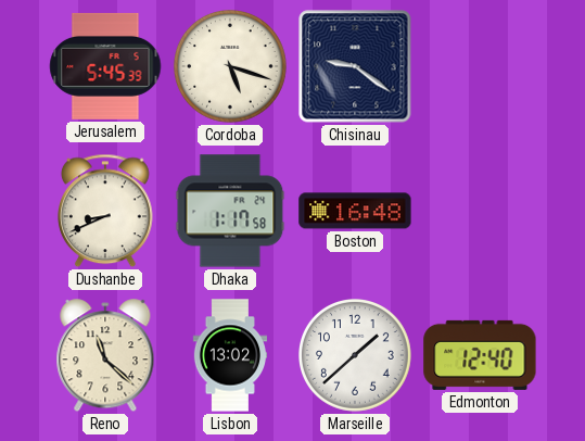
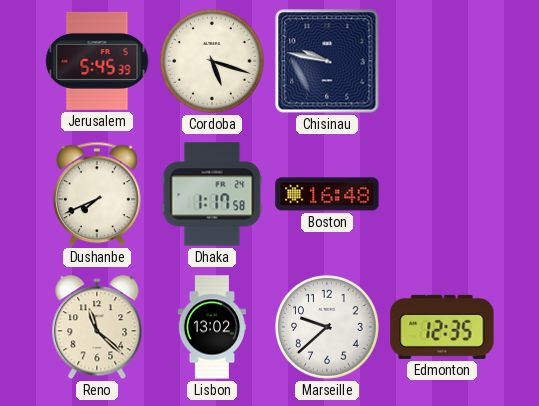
Chisinau: 9:21 -> 9:47 (327, 61)
Dushanbe: 8:41 -> 7:41 (98, 194)
Marseille: 1:38 -> 9:38 (328, 328)
Edmonton: 12:40 -> 12:35 (442, 327)
